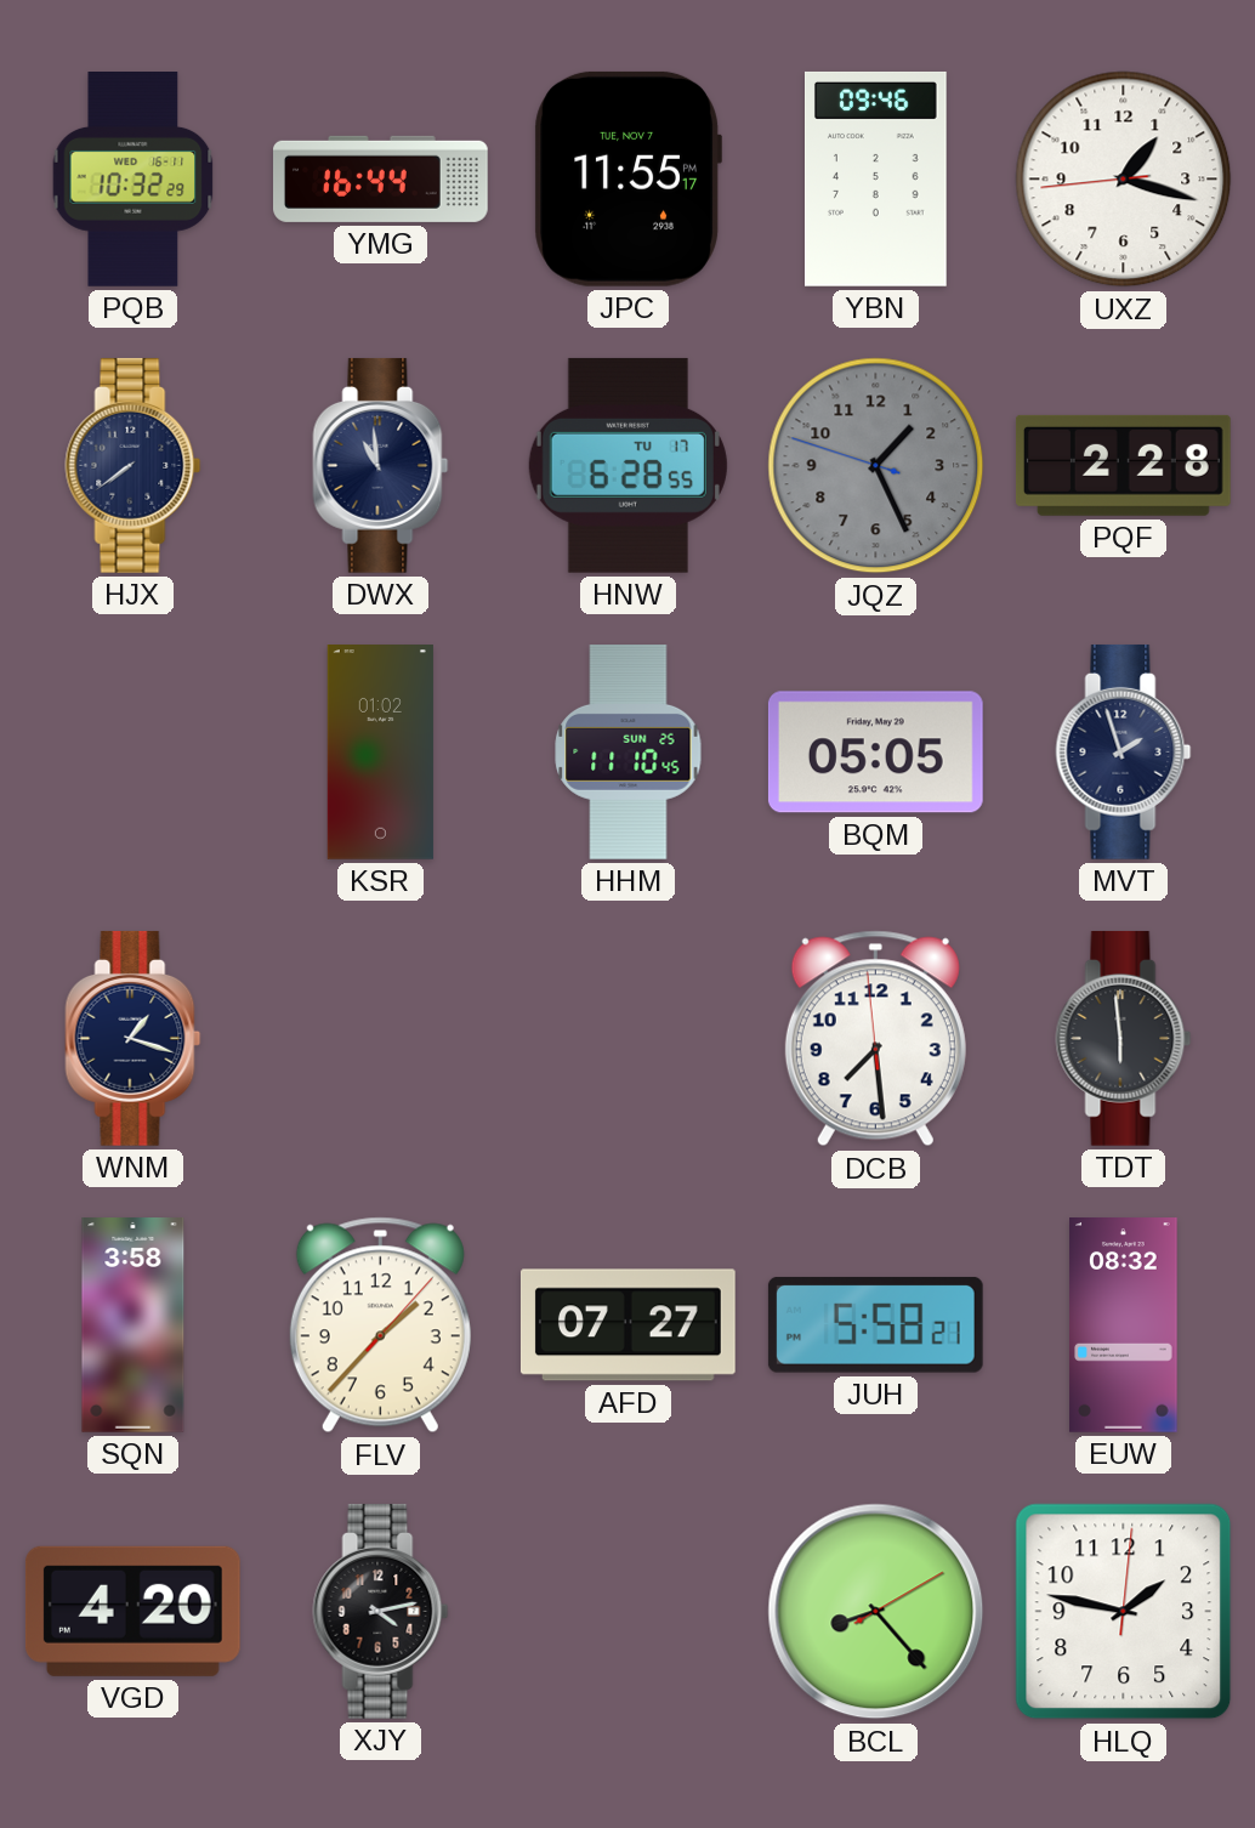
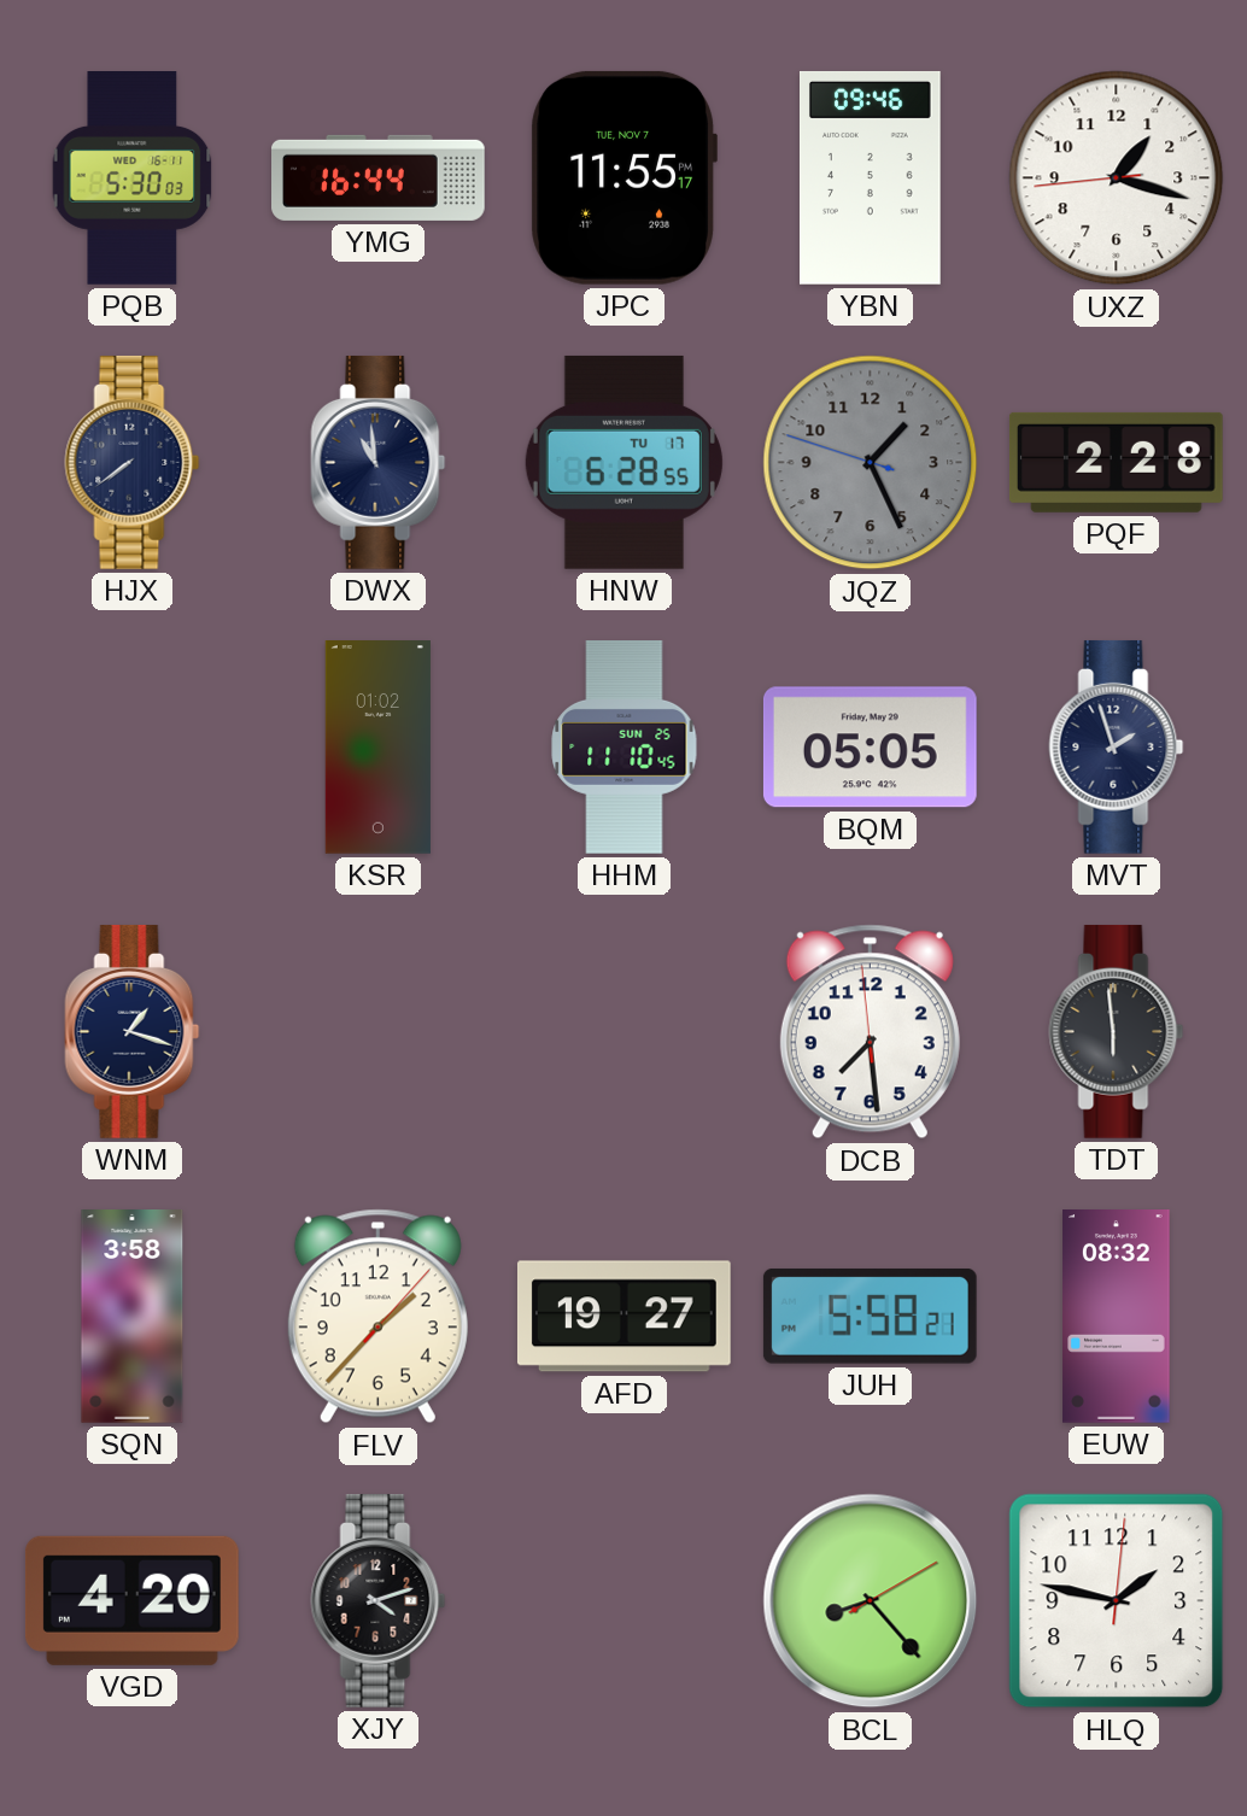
PQB: 10:32 -> 5:30 (133, 178)
AFD: 07:27 -> 19:27 (623, 1317)
XJY: 4:13 -> 4:12 (379, 1600)
